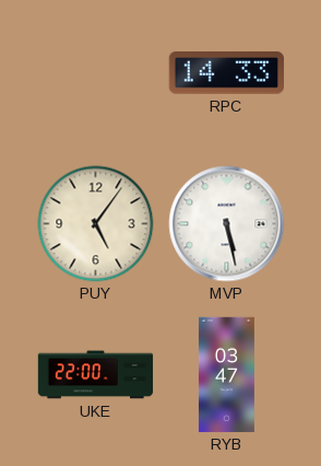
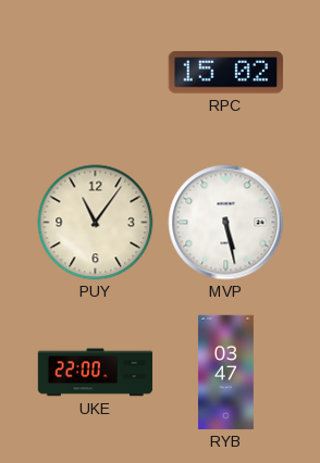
RPC: 14:33 -> 15:02 (225, 73)
PUY: 5:06 -> 11:06 (96, 223)
